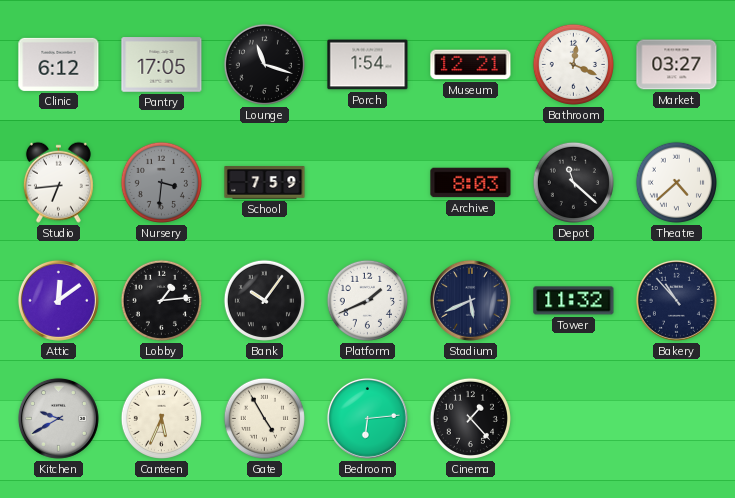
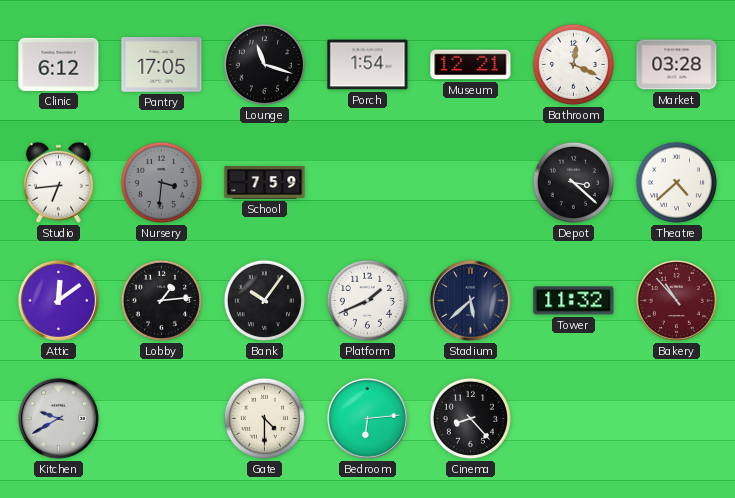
Market: 03:27 -> 03:28 (677, 65)
Archive: 8:03 -> none (471, 183)
Depot: 11:22 -> 3:22 (573, 182)
Stadium: 5:41 -> 5:38 (470, 300)
Bakery dial: navy -> burgundy (676, 300)
Canteen: 5:34 -> none (161, 418)
Gate: 4:55 -> 4:30 (264, 418)
Cinema: 1:23 -> 8:23 (470, 418)
